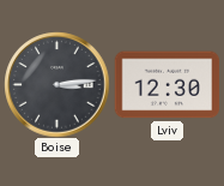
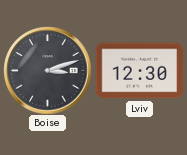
Boise: 3:14 -> 3:12 (47, 70)
